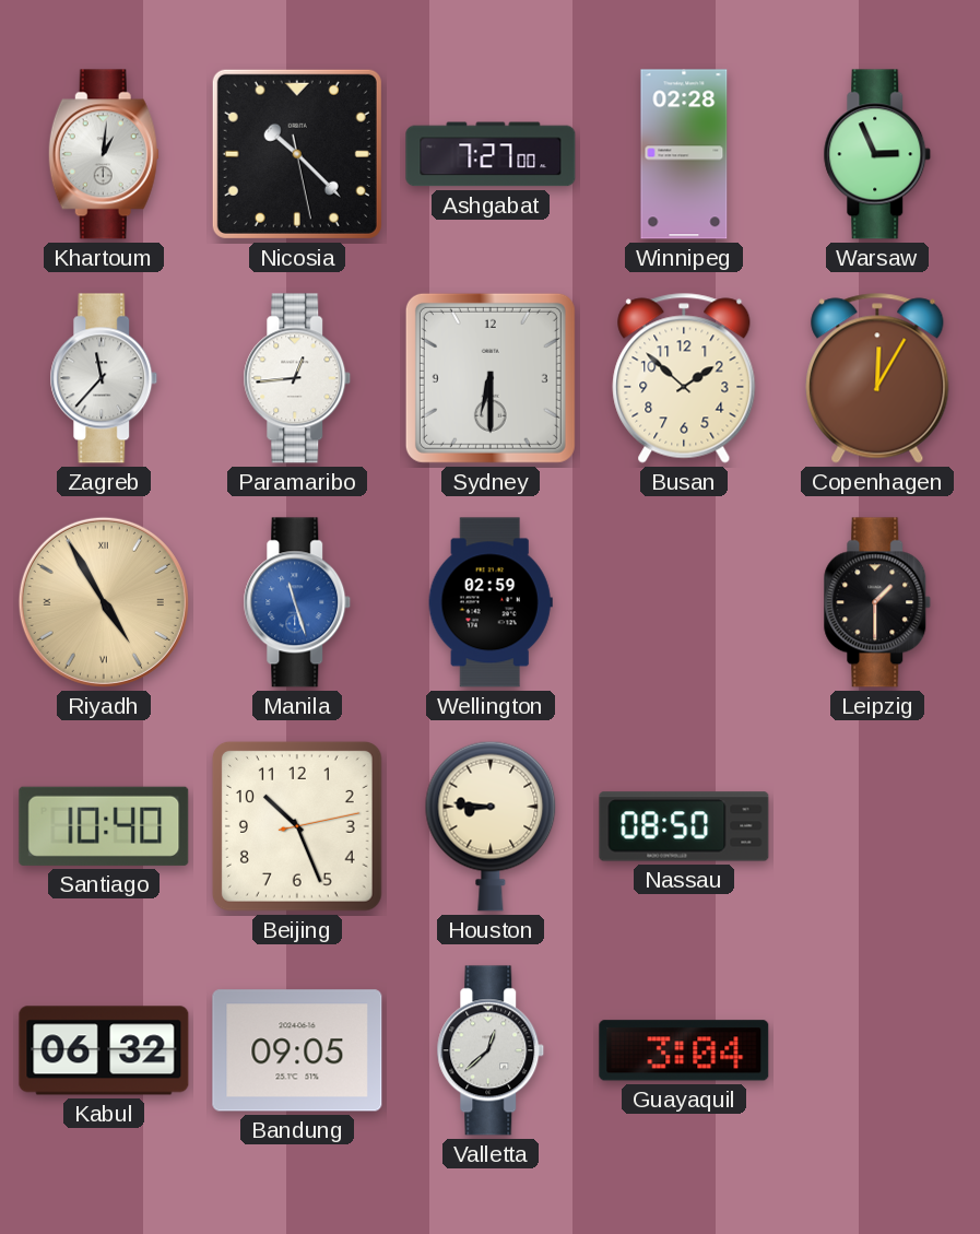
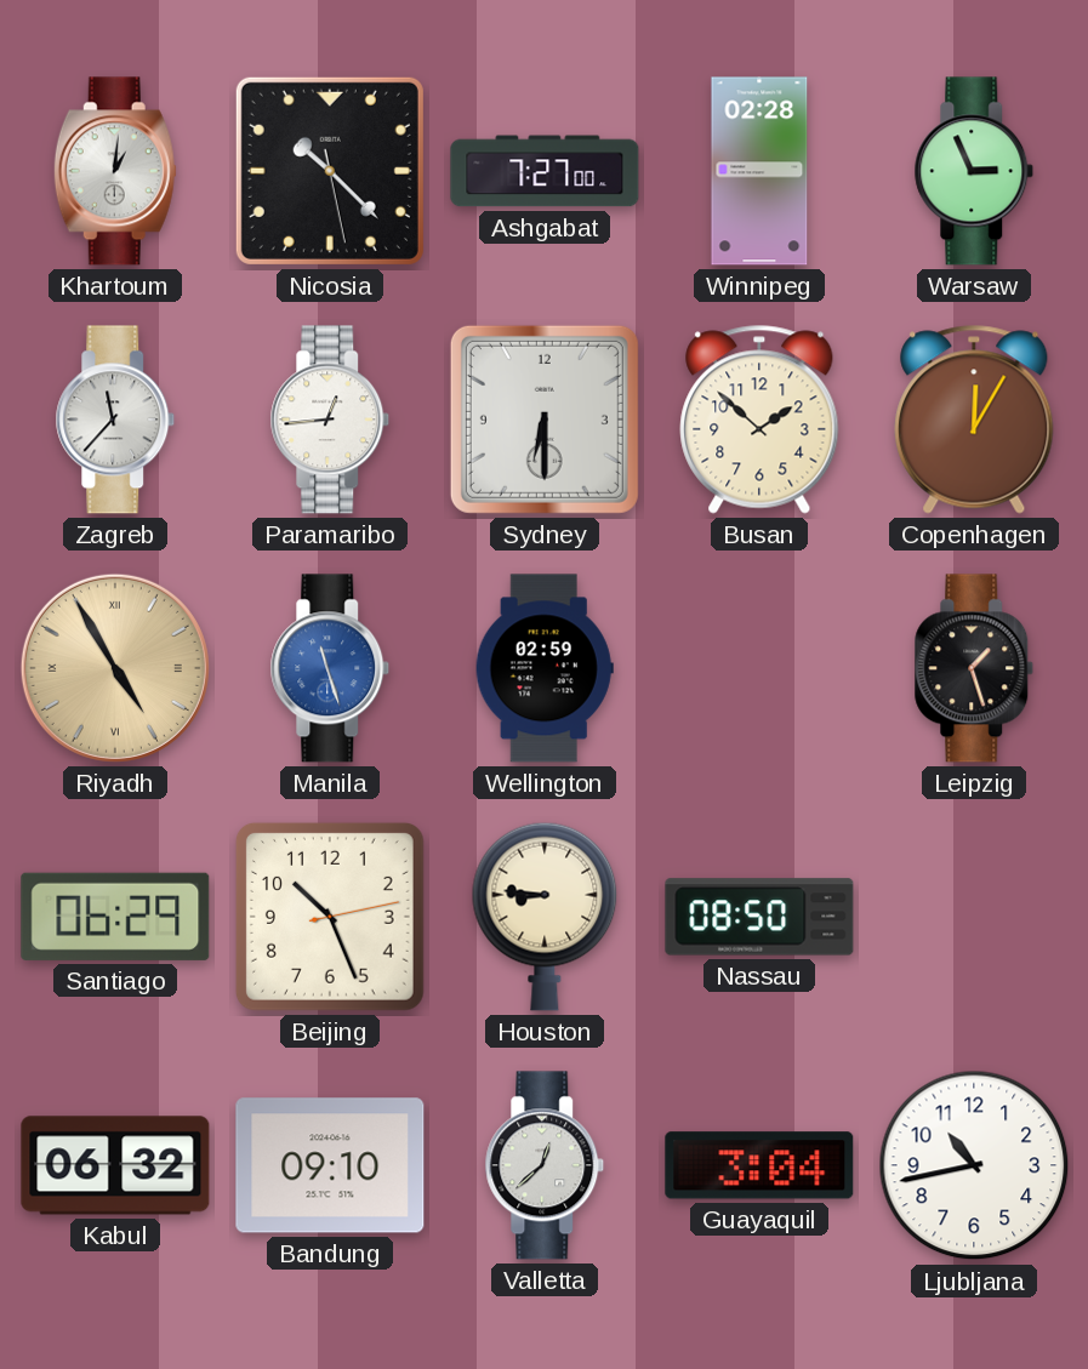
Leipzig: 1:30 -> 1:27 (974, 668)
Santiago: 10:40 -> 06:29 (115, 917)
Bandung: 09:05 -> 09:10 (330, 1165)
Ljubljana: none -> 10:43 (974, 1165)
